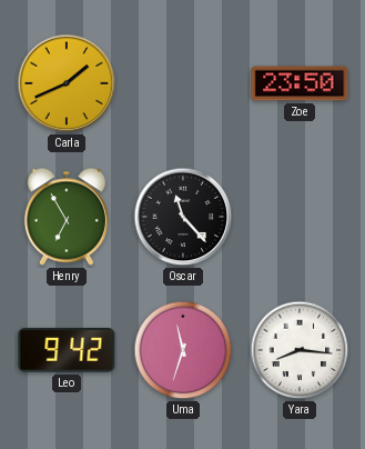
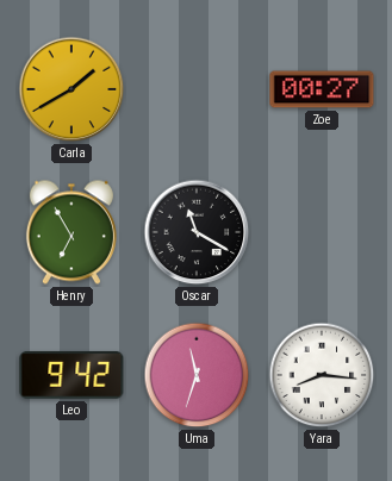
Carla: 1:41 -> 1:40 (71, 89)
Zoe: 23:50 -> 00:27 (322, 89)
Oscar: 11:23 -> 11:20 (197, 232)
